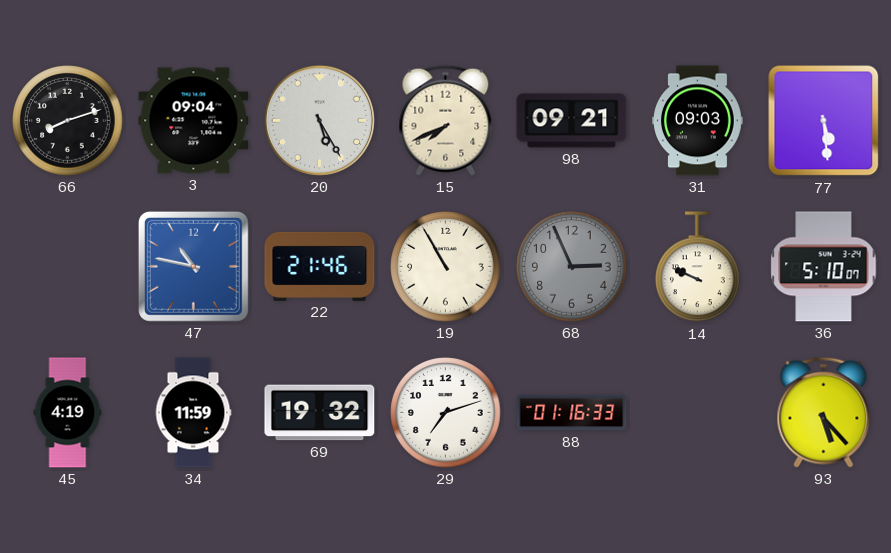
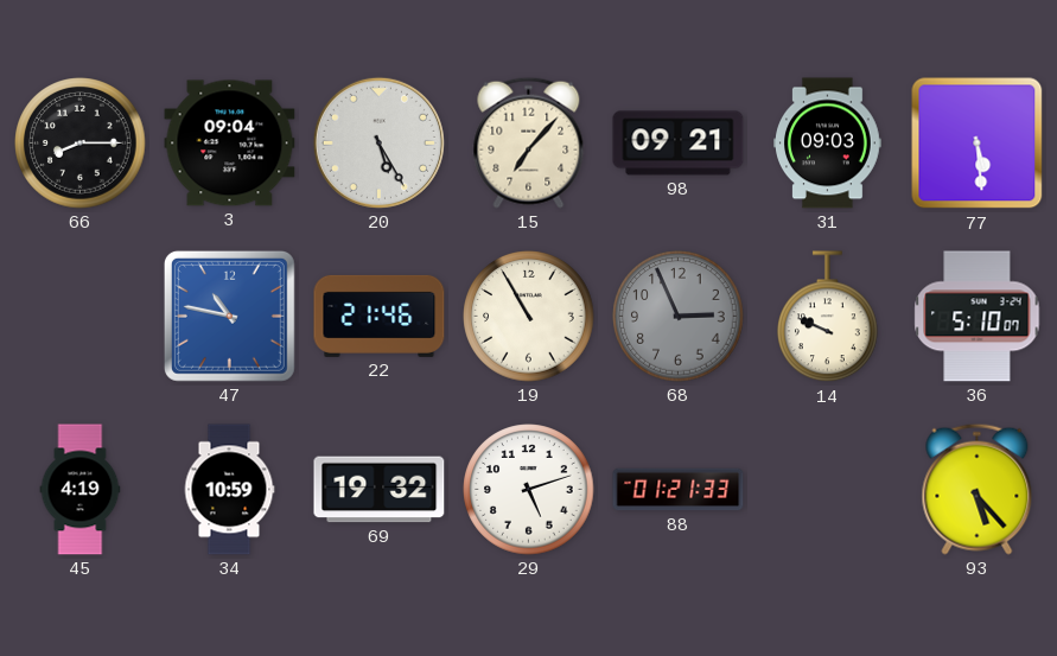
66: 8:12 -> 8:15 (81, 144)
15: 7:41 -> 7:07 (529, 142)
34: 11:59 -> 10:59 (229, 490)
29: 7:12 -> 5:12 (529, 490)
88: 01:16 -> 01:21 (679, 490)
